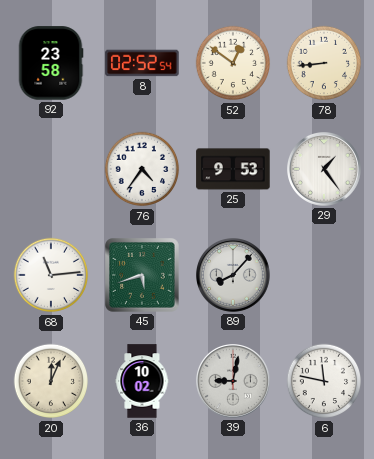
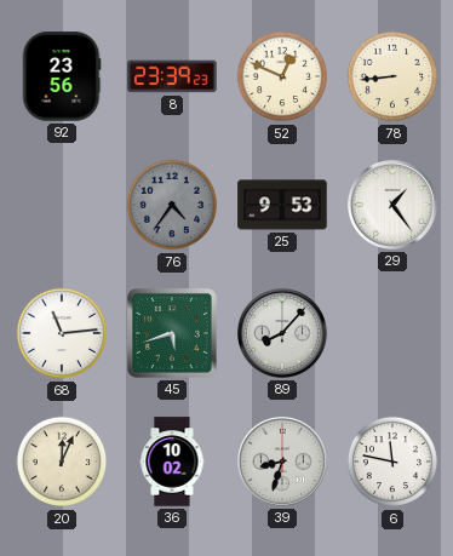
92: 23:58 -> 23:56 (62, 76)
8: 02:52 -> 23:39 (172, 76)
52: 12:51 -> 12:49 (282, 76)
76 dial: white -> grey (172, 205)
39: 9:02 -> 8:33 (283, 463)
